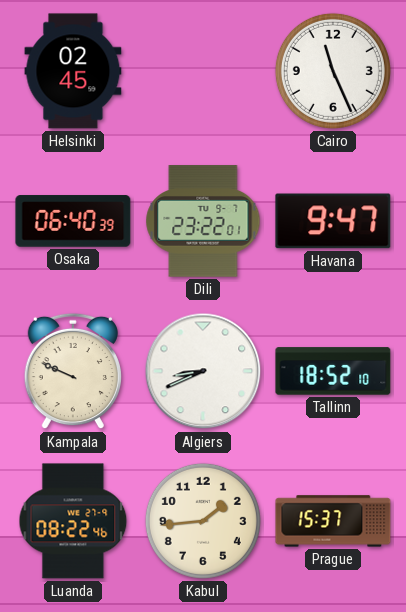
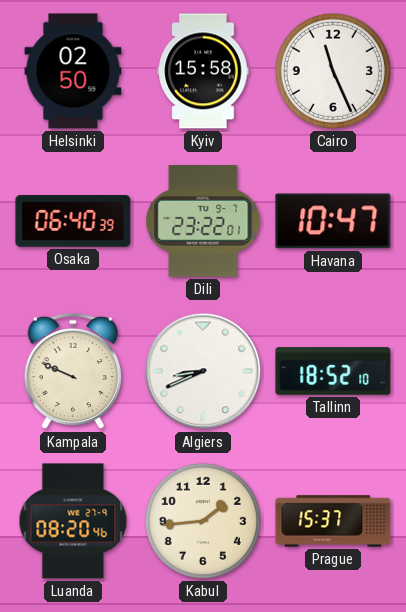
Helsinki: 02:45 -> 02:50 (73, 71)
Kyiv: none -> 15:58 (203, 71)
Havana: 9:47 -> 10:47 (333, 221)
Luanda: 08:22 -> 08:20 (73, 521)
